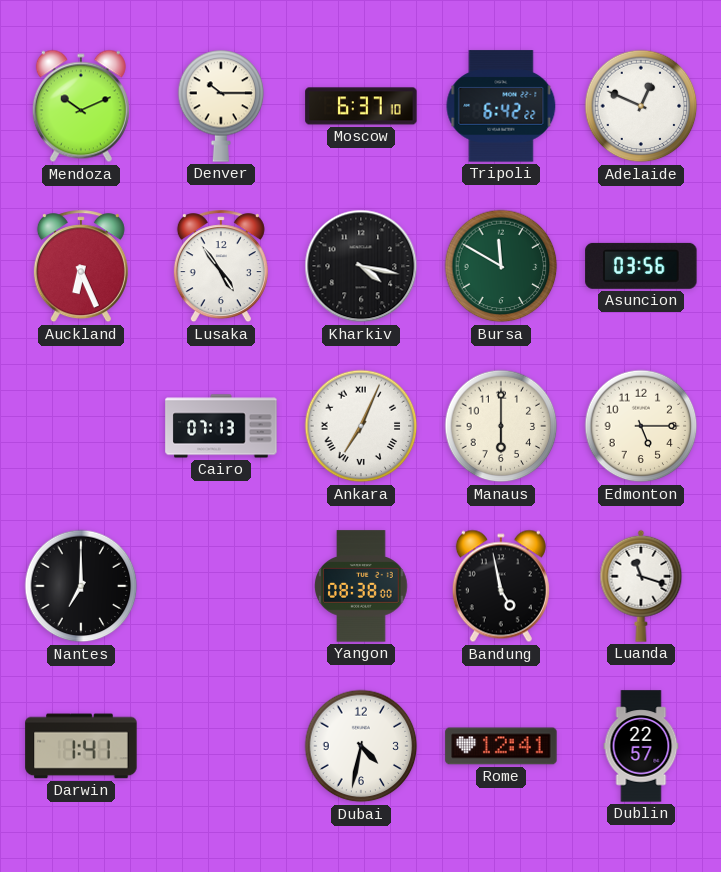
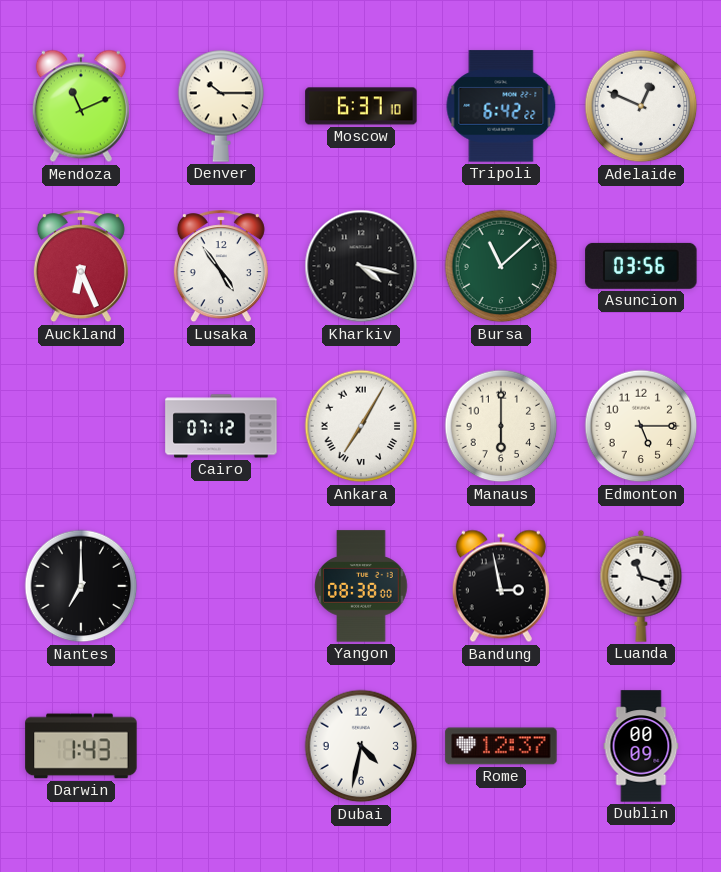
Mendoza: 10:11 -> 11:11 (81, 106)
Bursa: 11:50 -> 11:08 (501, 266)
Cairo: 07:13 -> 07:12 (221, 426)
Ankara: 7:04 -> 7:05 (361, 426)
Bandung: 4:58 -> 2:58 (501, 586)
Darwin: 1:41 -> 1:43 (81, 746)
Rome: 12:41 -> 12:37 (501, 746)
Dublin: 22:57 -> 00:09 (641, 746)
